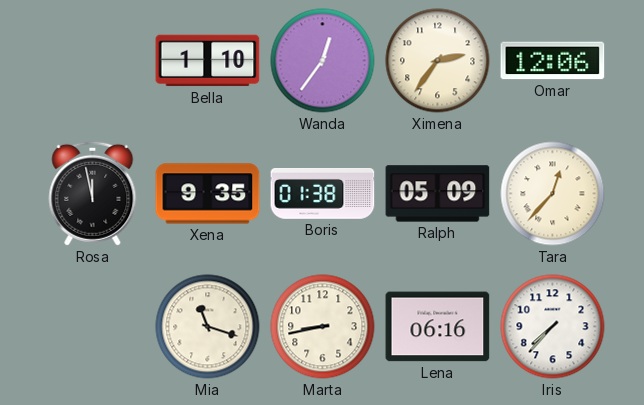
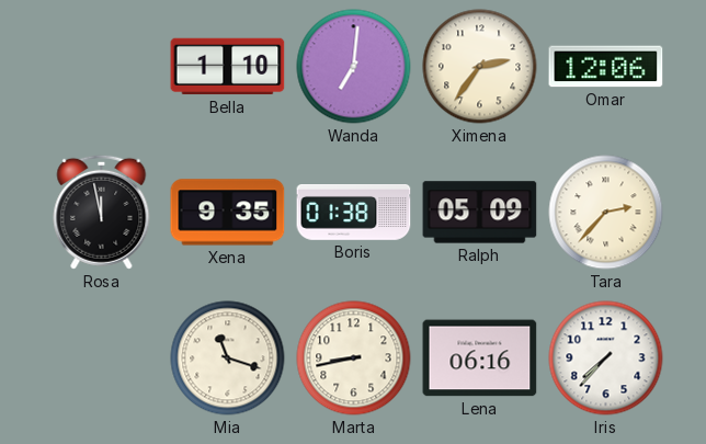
Wanda: 12:36 -> 7:01 (354, 67)
Tara: 12:37 -> 2:37 (606, 213)
